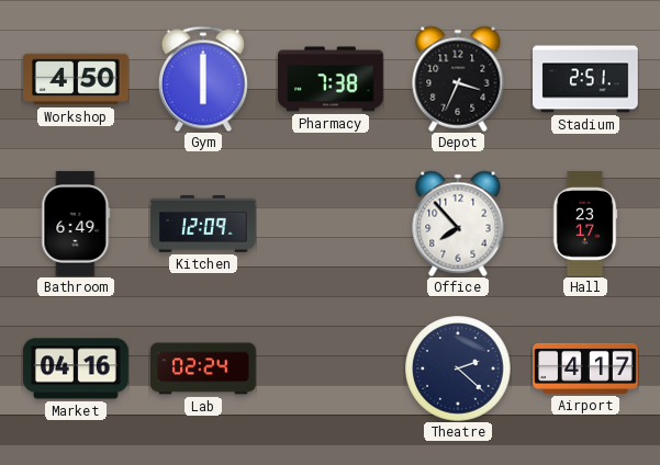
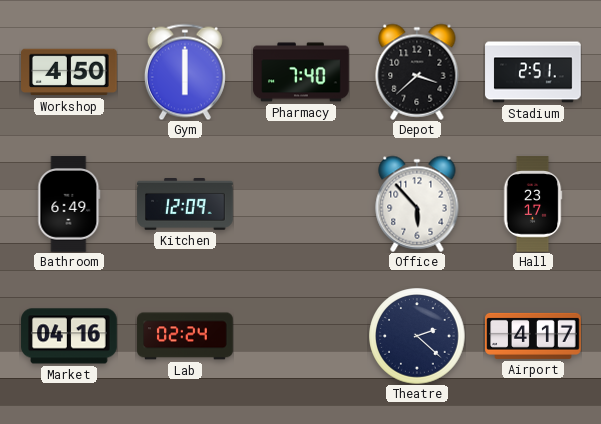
Pharmacy: 7:38 -> 7:40 (301, 72)
Depot: 3:34 -> 3:38 (417, 72)
Office: 7:53 -> 5:53 (417, 204)
